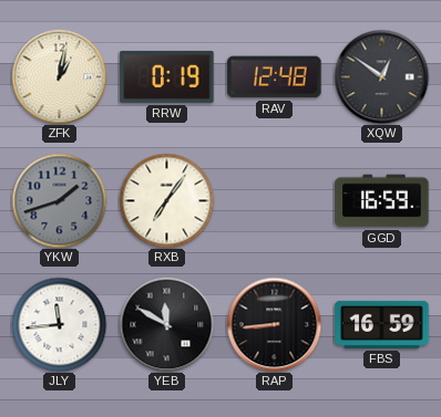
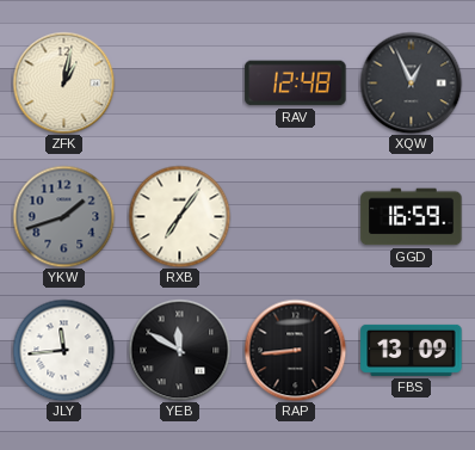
RRW: 0:19 -> none (167, 76)
XQW: 12:51 -> 12:56 (411, 82)
FBS: 16:59 -> 13:09 (412, 350)
